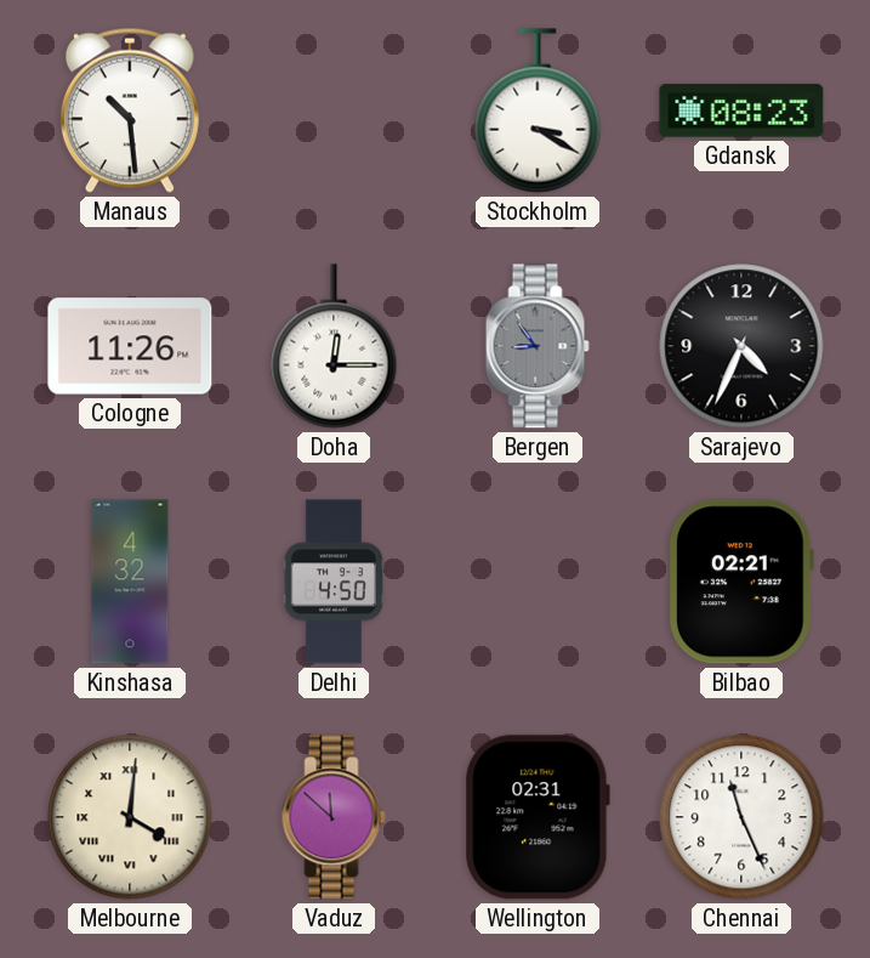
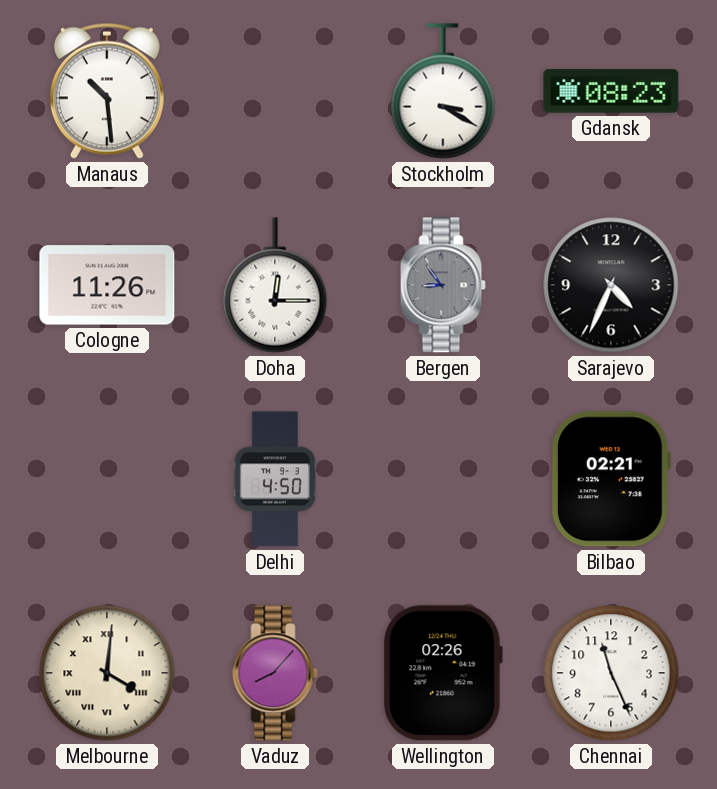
Kinshasa: 4:32 -> none (130, 582)
Vaduz: 11:52 -> 8:07 (275, 673)
Wellington: 02:31 -> 02:26 (443, 673)
